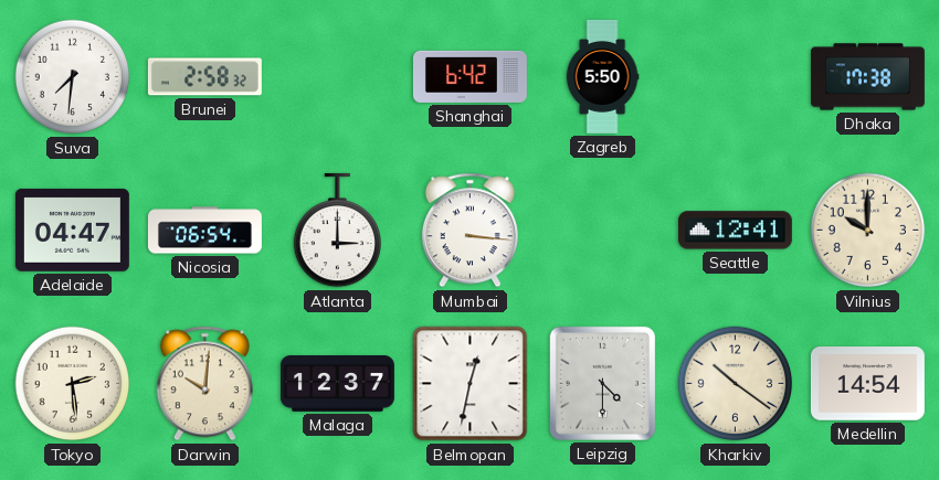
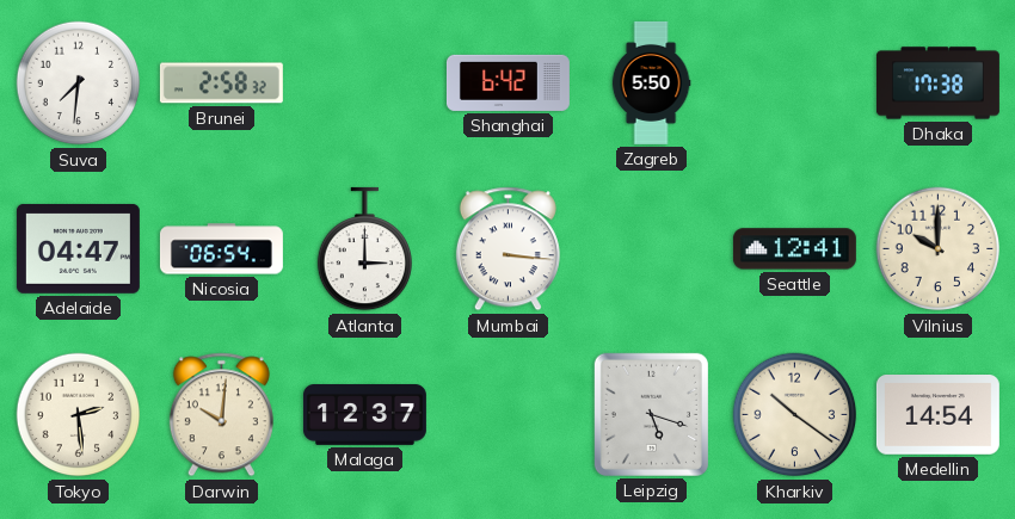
Belmopan: 12:32 -> none (471, 384)
Leipzig: 4:30 -> 5:18 (651, 414)
